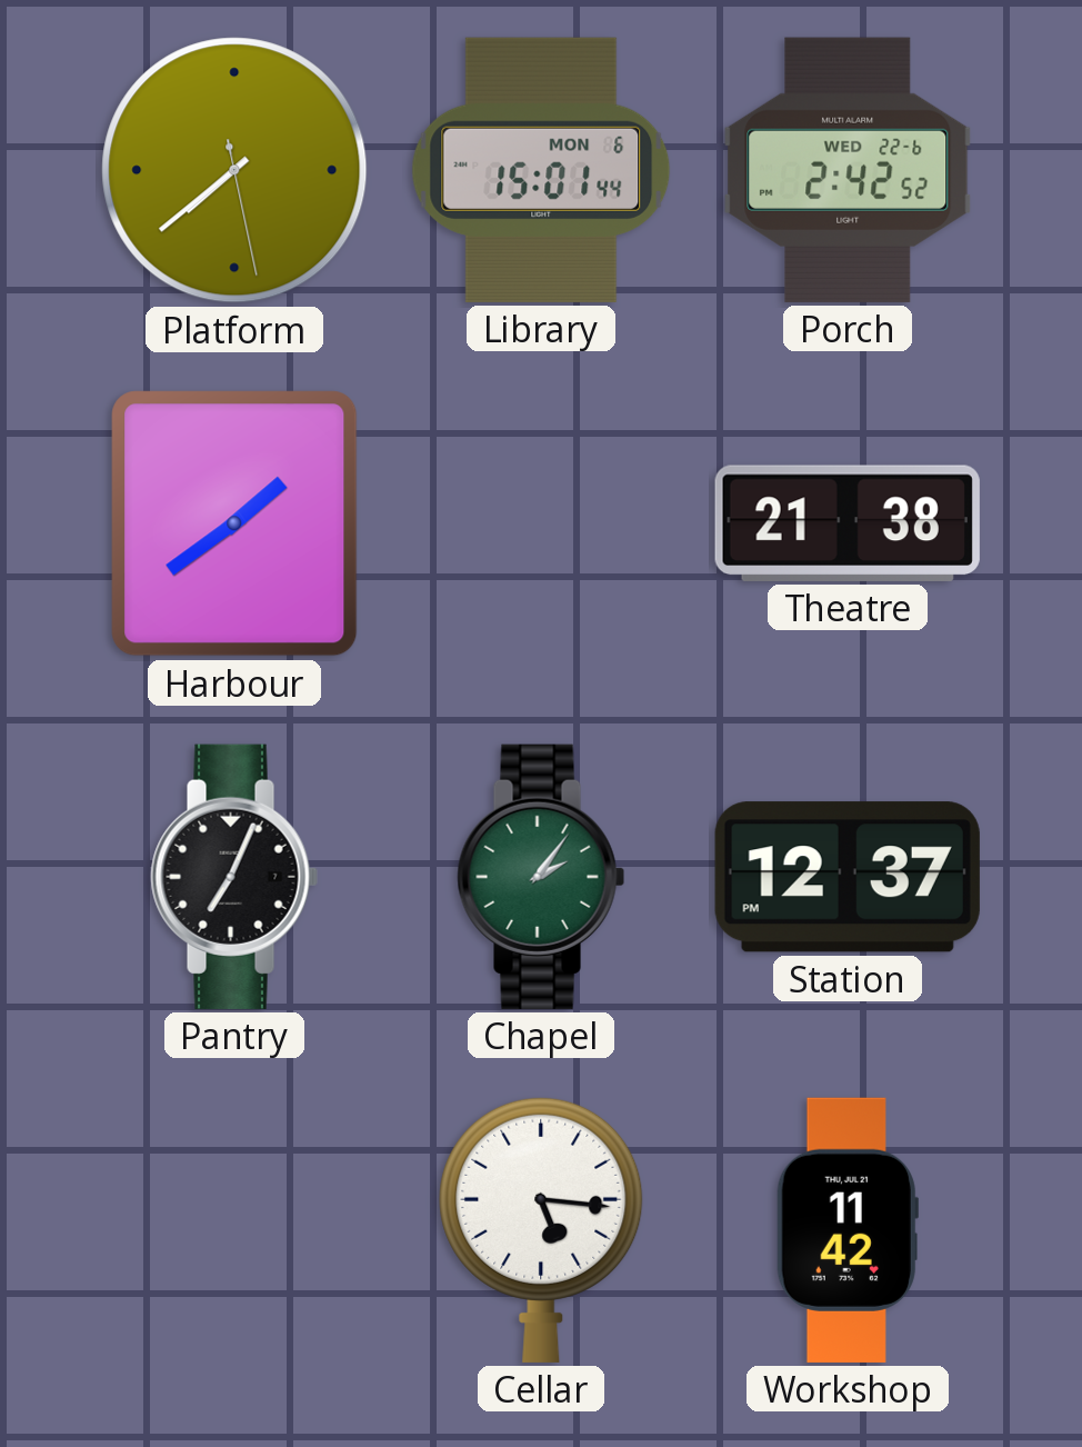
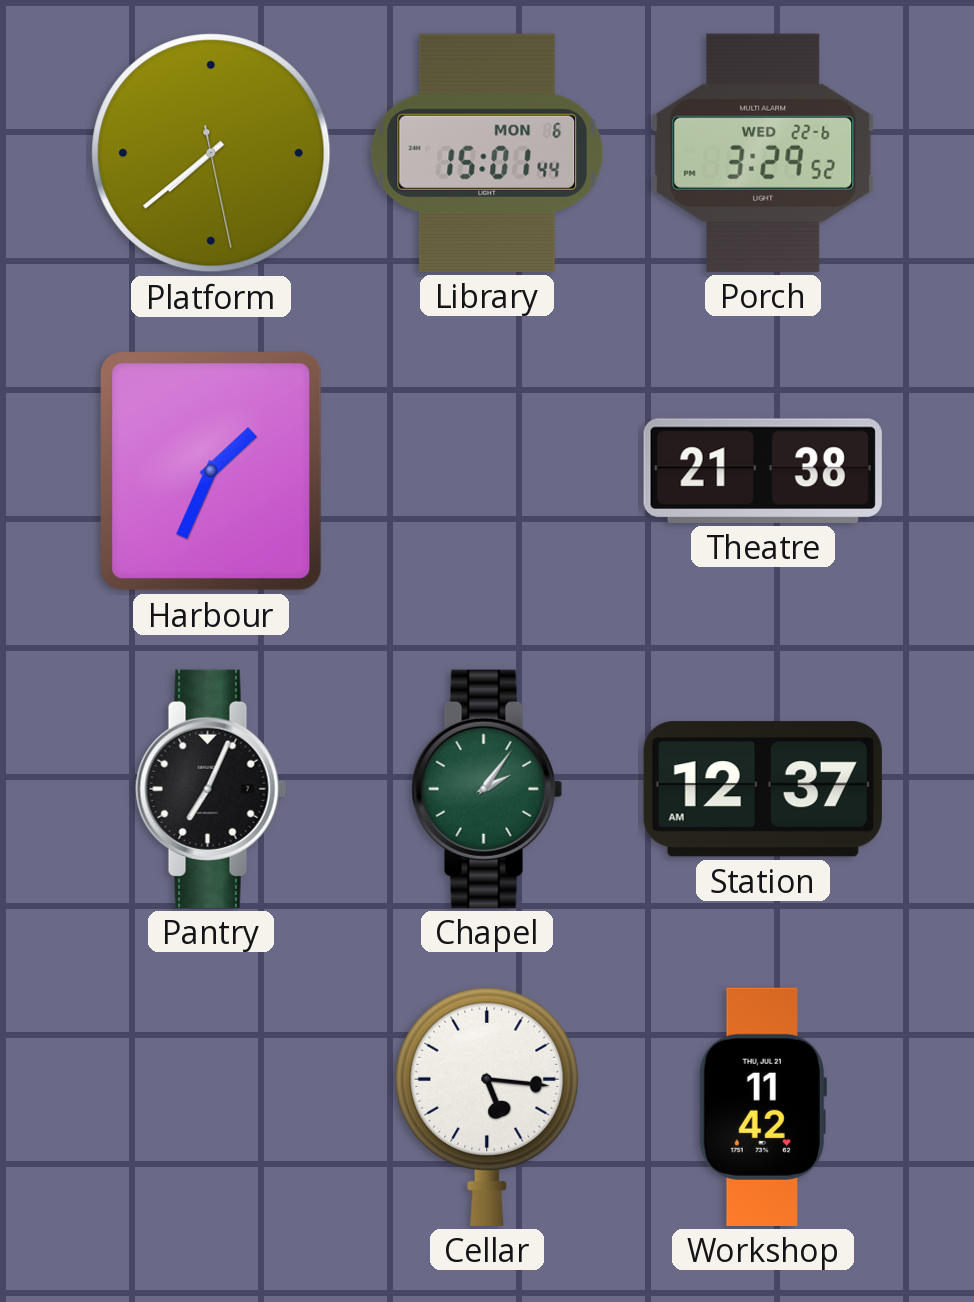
Porch: 2:42 -> 3:29 (763, 153)
Harbour: 1:39 -> 1:34 (211, 471)
Station: 12:37 PM -> 12:37 AM (763, 789)
